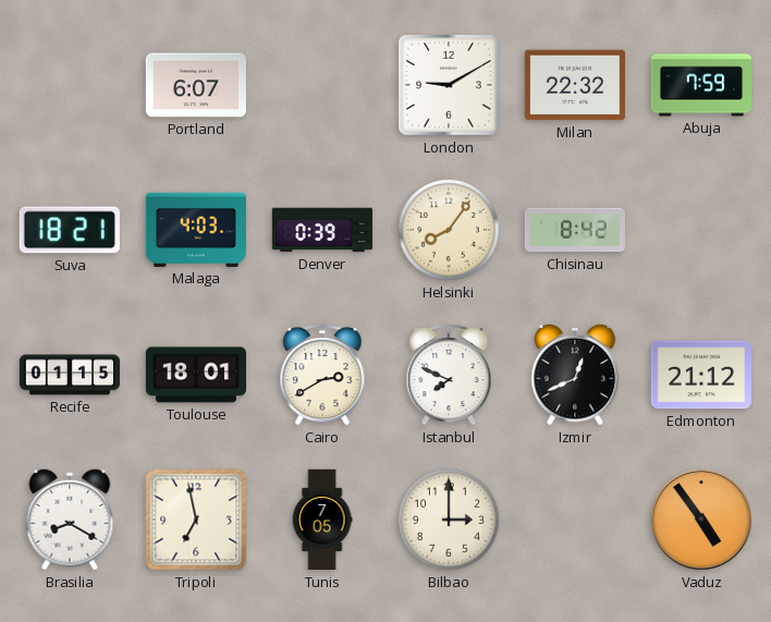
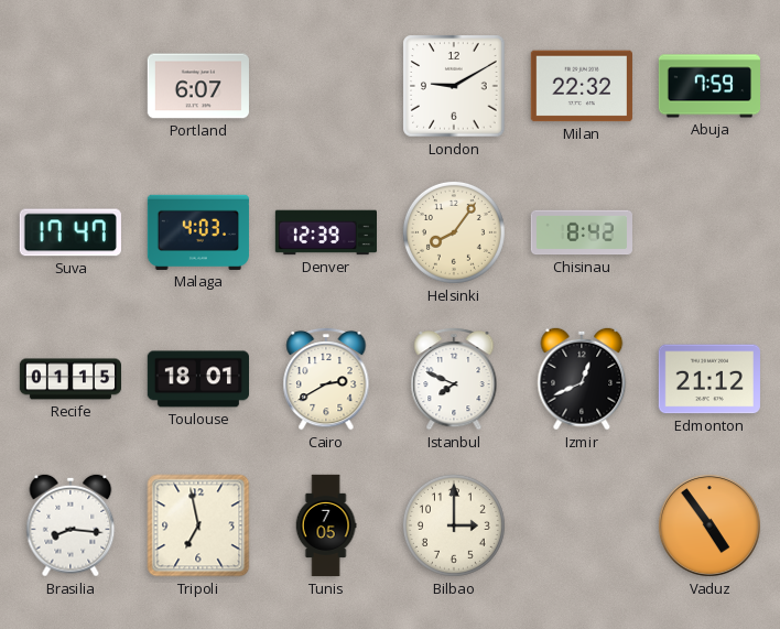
Suva: 18:21 -> 17:47 (71, 232)
Denver: 0:39 -> 12:39 (325, 232)
Brasilia: 8:20 -> 8:16 (71, 525)
